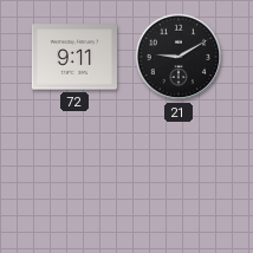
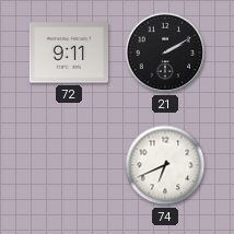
21: 9:10 -> 2:10 (165, 52)
74: none -> 6:41 (165, 165)
